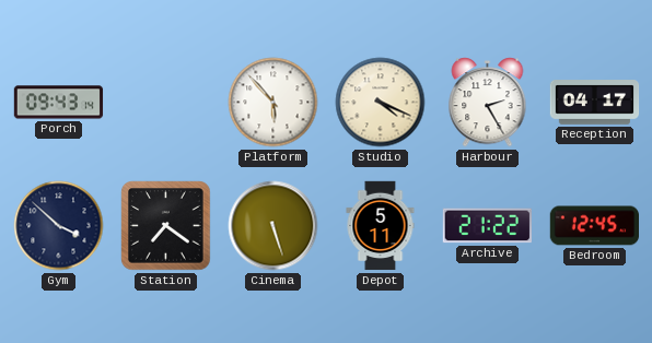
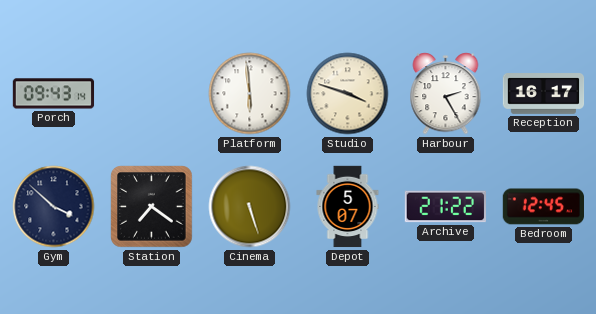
Platform: 5:53 -> 5:59 (250, 94)
Studio: 4:19 -> 3:48 (348, 94)
Reception: 04:17 -> 16:17 (544, 94)
Depot: 5:11 -> 5:07 (348, 207)
